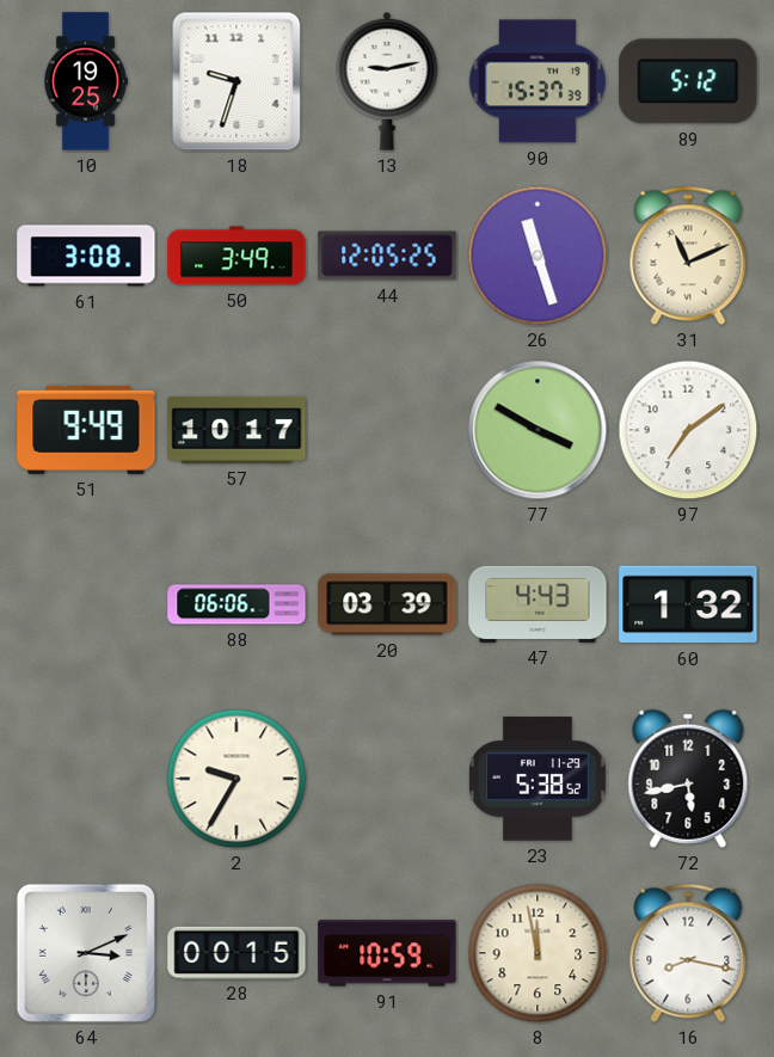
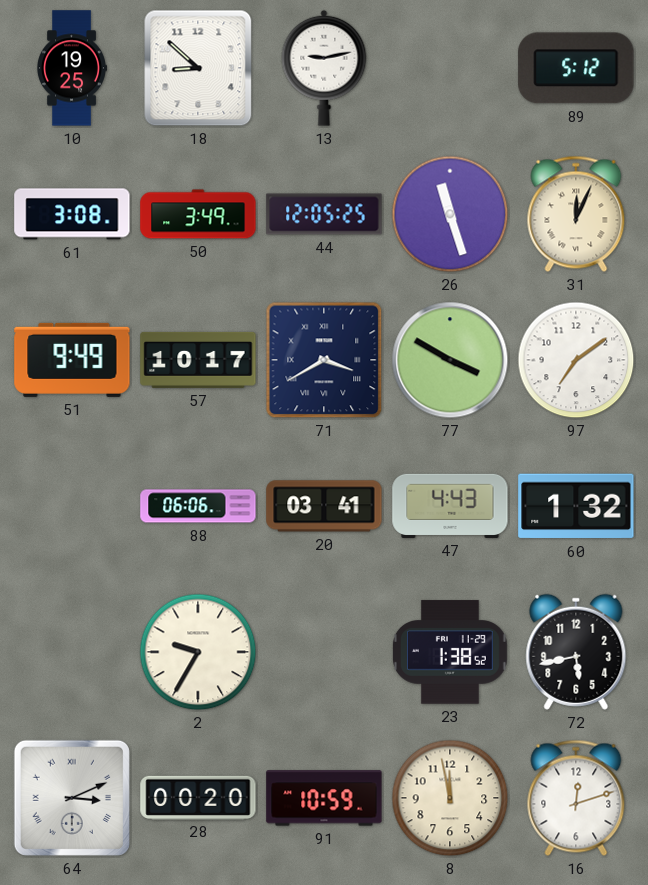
18: 9:33 -> 8:52 (198, 68)
90: 15:37 -> none (537, 81)
31: 11:11 -> 12:04 (576, 214)
71: none -> 3:40 (324, 360)
20: 03:39 -> 03:41 (324, 506)
23: 5:38 -> 1:38 (451, 652)
28: 00:15 -> 00:20 (198, 797)
16: 8:17 -> 12:12 (576, 798)
